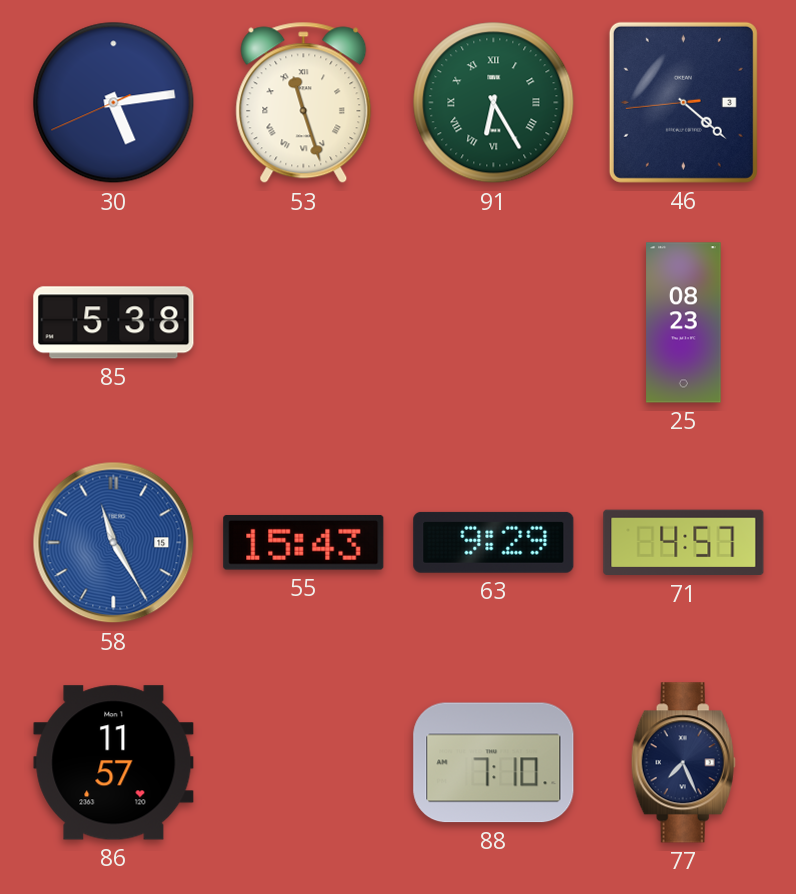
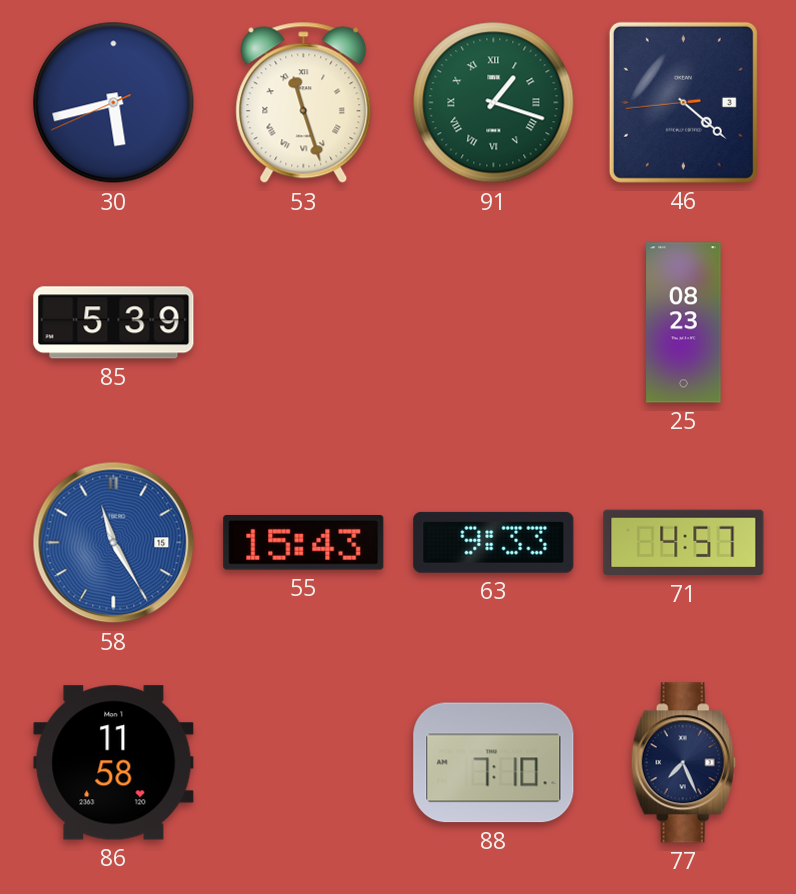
30: 5:13 -> 5:42 (114, 103)
91: 6:25 -> 1:18 (494, 103)
85: 5:38 -> 5:39 (114, 323)
63: 9:29 -> 9:33 (494, 542)
86: 11:57 -> 11:58 (114, 763)
